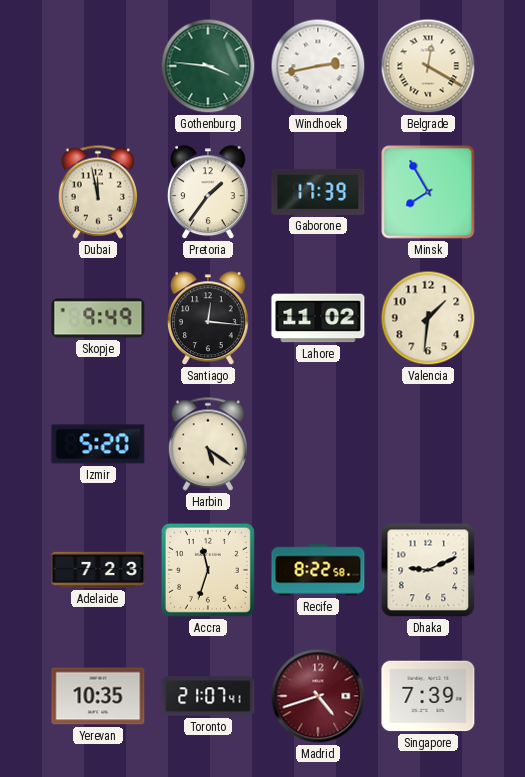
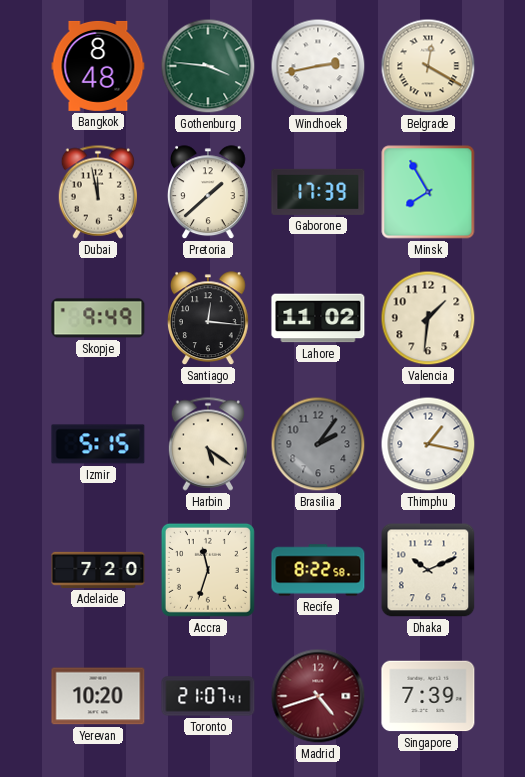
Bangkok: none -> 8:48 (98, 66)
Pretoria: 1:36 -> 1:38 (208, 193)
Izmir: 5:20 -> 5:15 (98, 444)
Brasilia: none -> 2:06 (318, 444)
Thimphu: none -> 1:17 (428, 444)
Adelaide: 7:23 -> 7:20 (98, 570)
Dhaka: 9:11 -> 10:11 (428, 570)
Yerevan: 10:35 -> 10:20 (98, 696)
